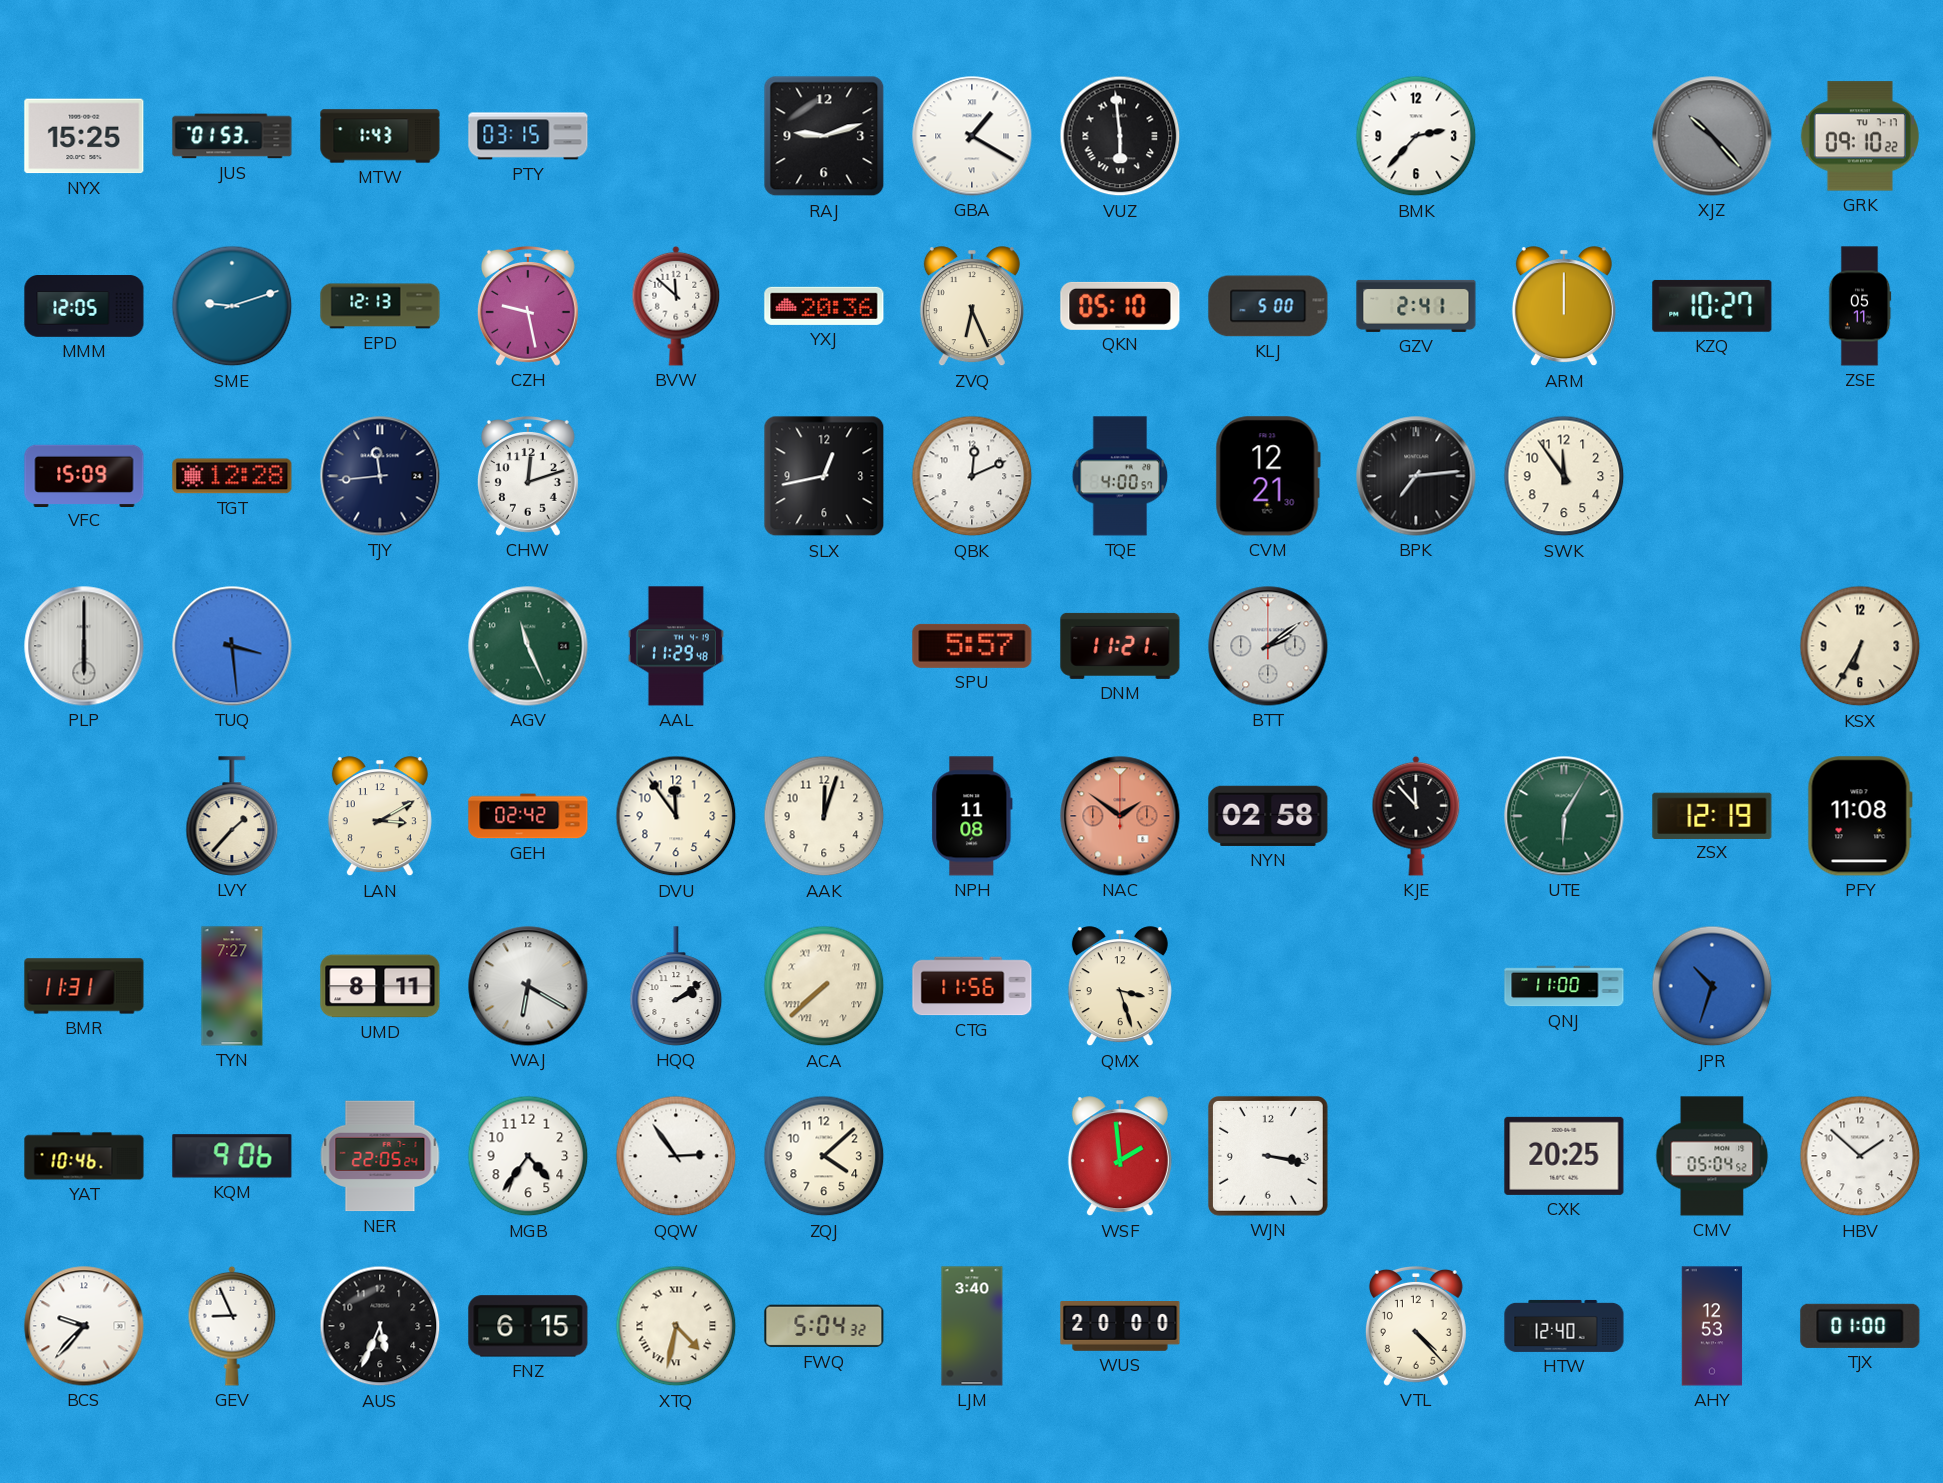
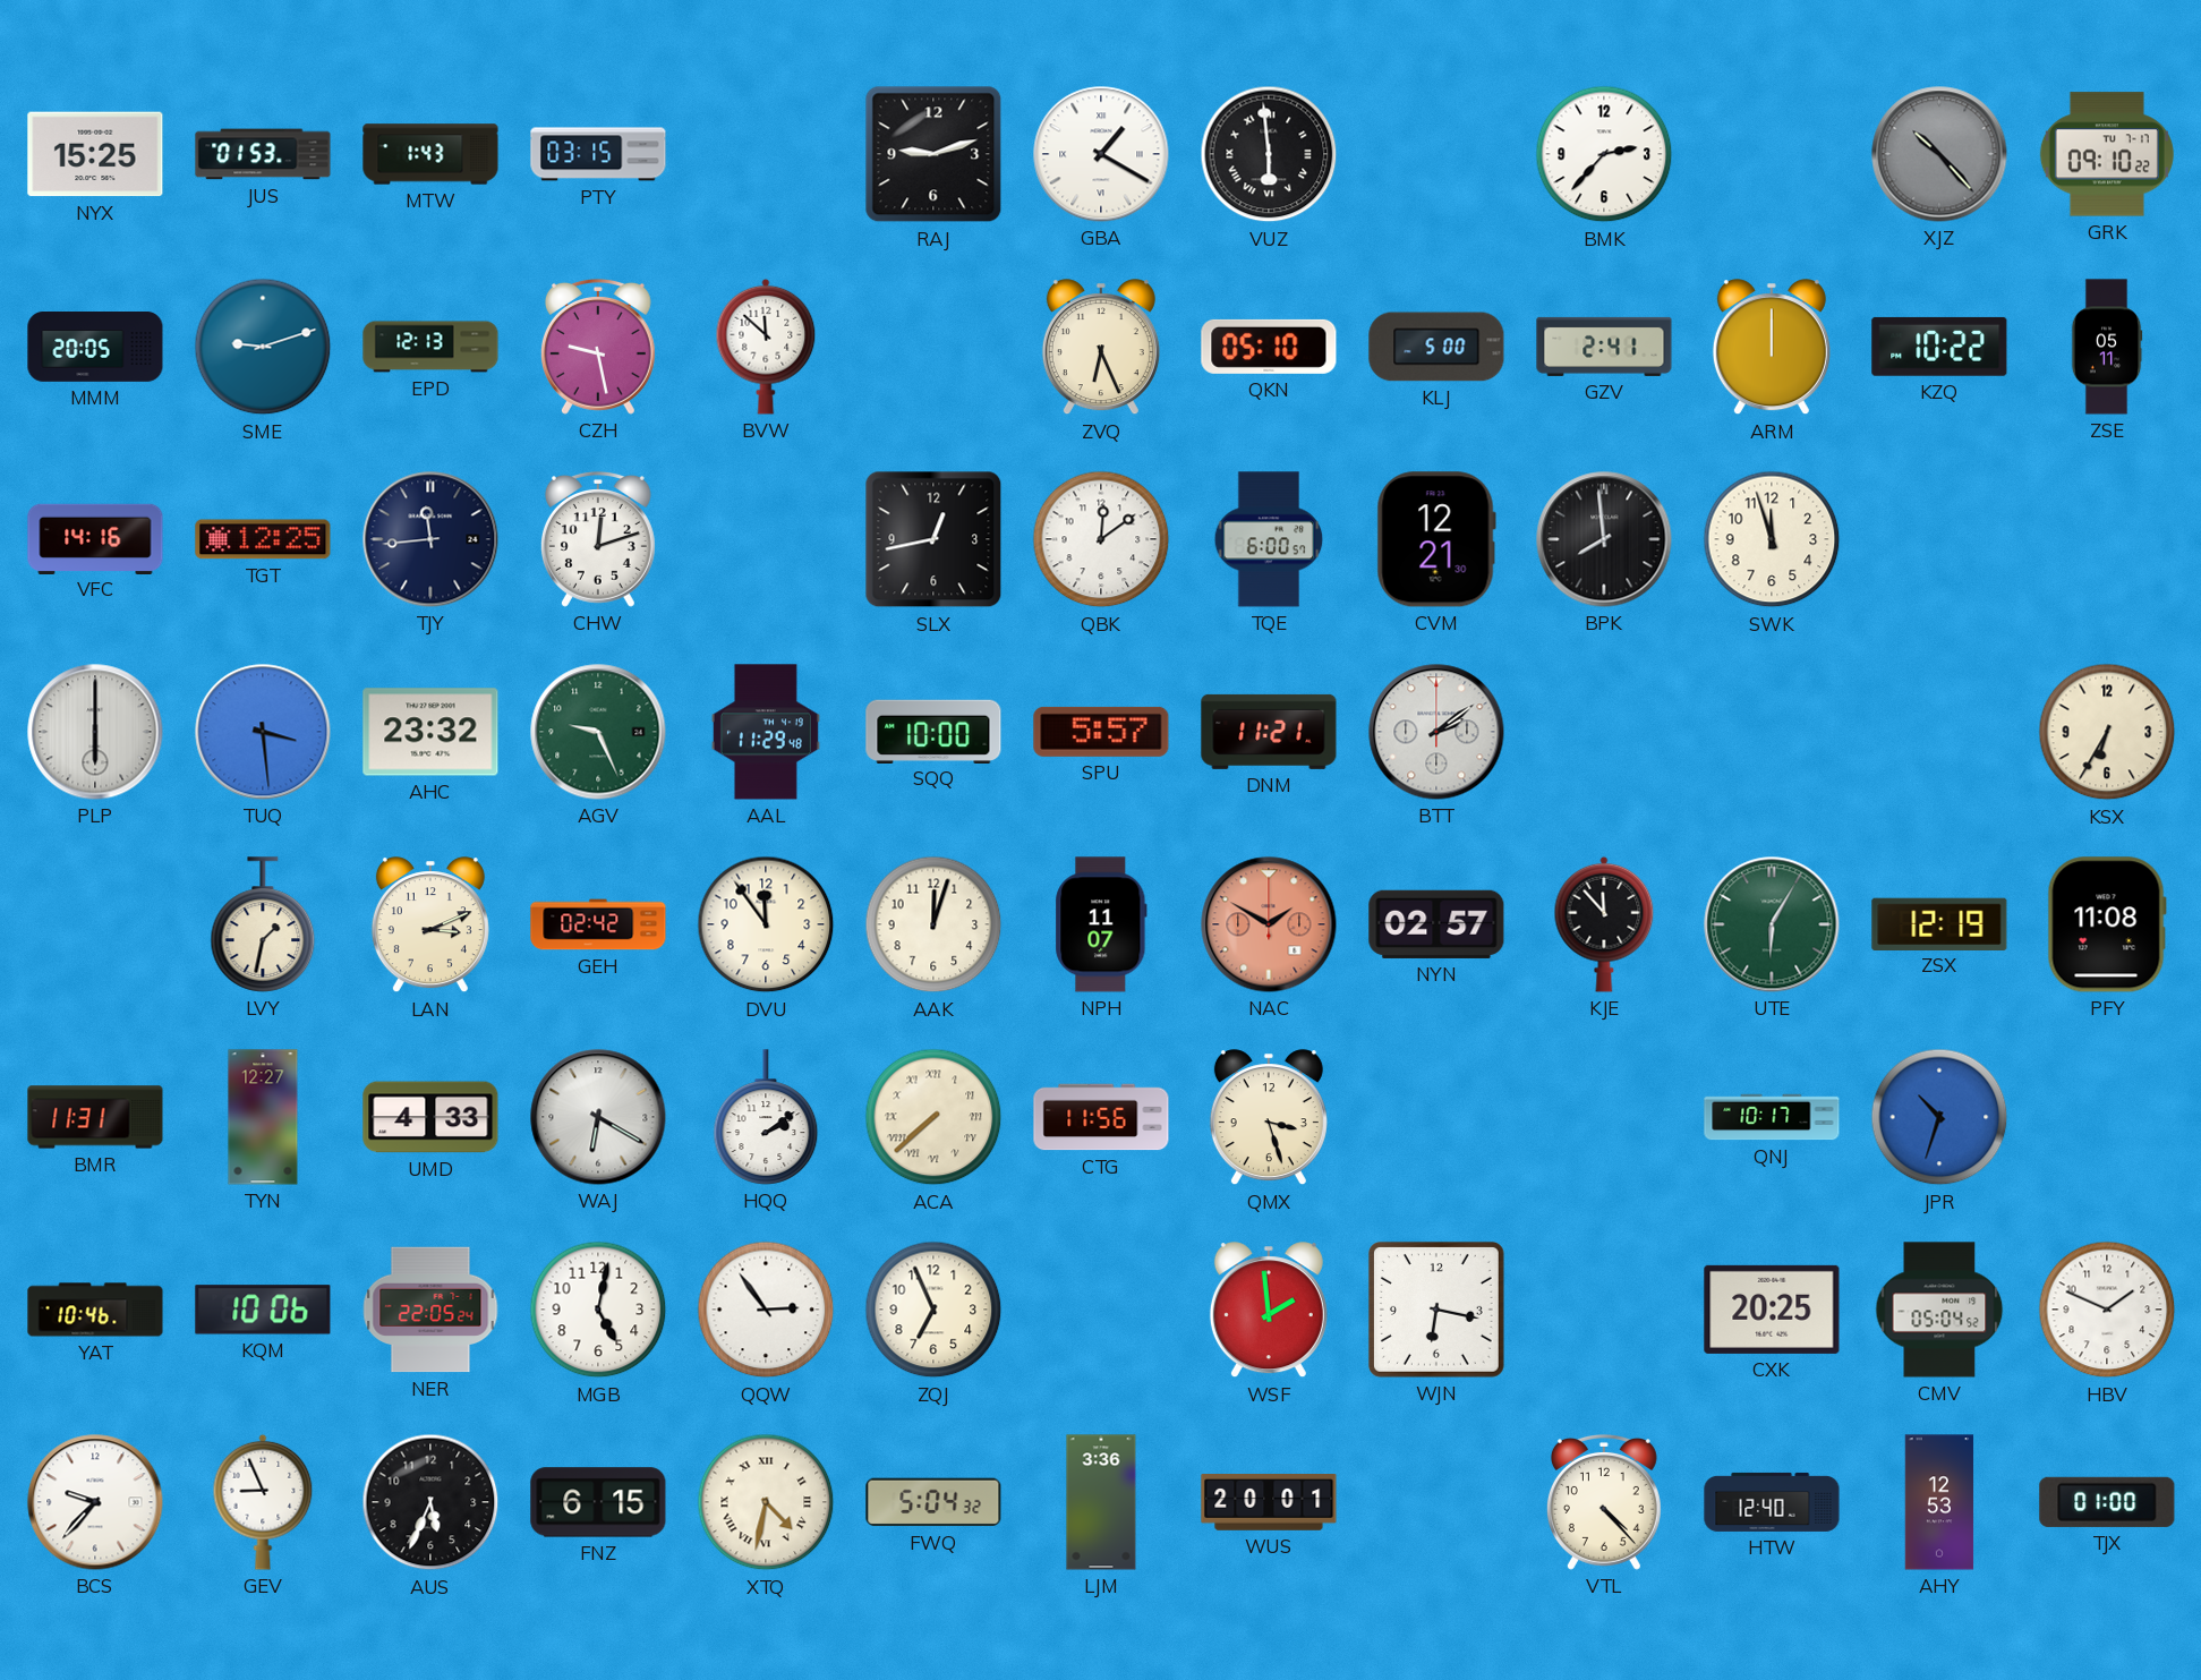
MMM: 12:05 -> 20:05 (95, 348)
YXJ: 20:36 -> none (824, 306)
KZQ: 10:27 -> 10:22 (1939, 347)
VFC: 15:09 -> 14:16 (95, 538)
TGT: 12:28 -> 12:25 (263, 539)
QBK: 12:11 -> 12:09 (1101, 539)
TQE: 4:00 -> 6:00 (1269, 539)
BPK: 7:14 -> 7:59 (1604, 539)
SWK: 11:54 -> 11:57 (1772, 539)
AHC: none -> 23:32 (430, 732)
AGV: 11:26 -> 9:26 (598, 732)
SQQ: none -> 10:00 (933, 731)
LVY: 1:37 -> 1:32 (263, 924)
LAN: 3:10 -> 3:11 (430, 926)
NPH: 11:08 -> 11:07 (1101, 924)
NAC: 1:51 -> 1:50 (1269, 924)
NYN: 02:58 -> 02:57 (1436, 924)
TYN: 7:27 -> 12:27 (263, 1117)
UMD: 8:11 -> 4:33 (430, 1117)
QNJ: 11:00 -> 10:17 (1772, 1117)
KQM: 9:06 -> 10:06 (263, 1310)
MGB: 4:36 -> 5:02 (598, 1310)
ZQJ: 4:08 -> 6:56 (933, 1310)
WJN: 3:17 -> 6:17 (1436, 1310)
HBV: 1:52 -> 1:49 (2107, 1310)
LJM: 3:40 -> 3:36 (1101, 1502)
WUS: 20:00 -> 20:01 (1269, 1503)
